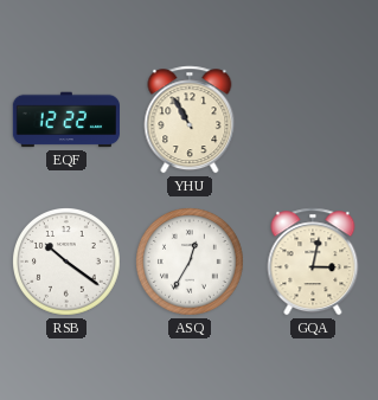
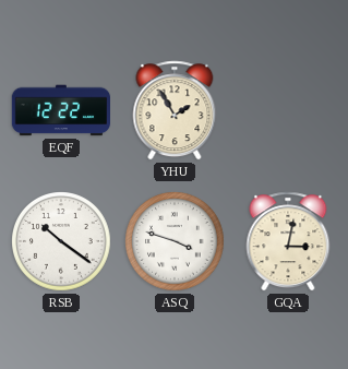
YHU: 10:55 -> 1:55 (175, 110)
ASQ: 12:35 -> 3:48 (176, 242)
